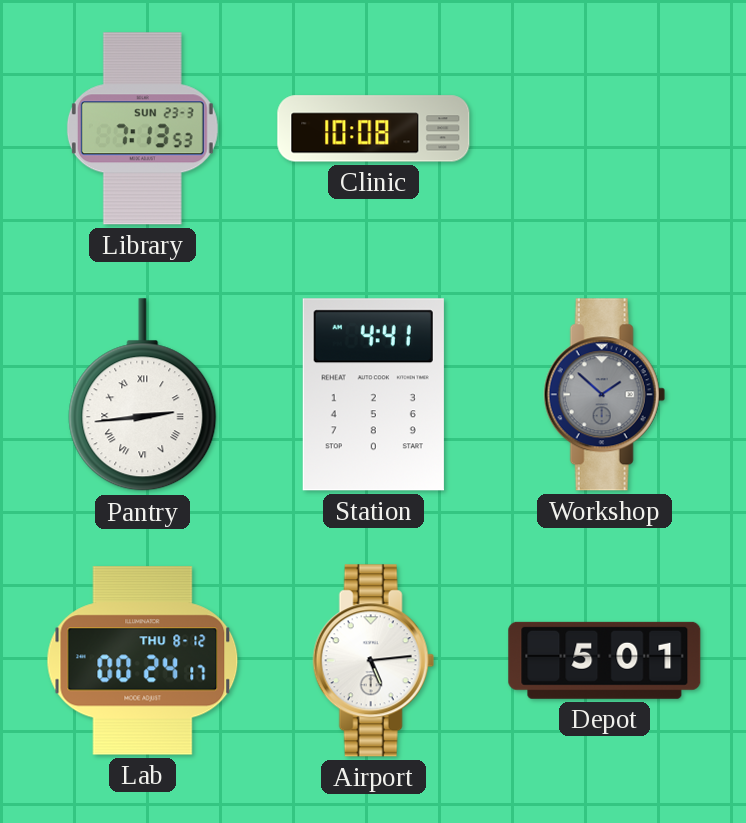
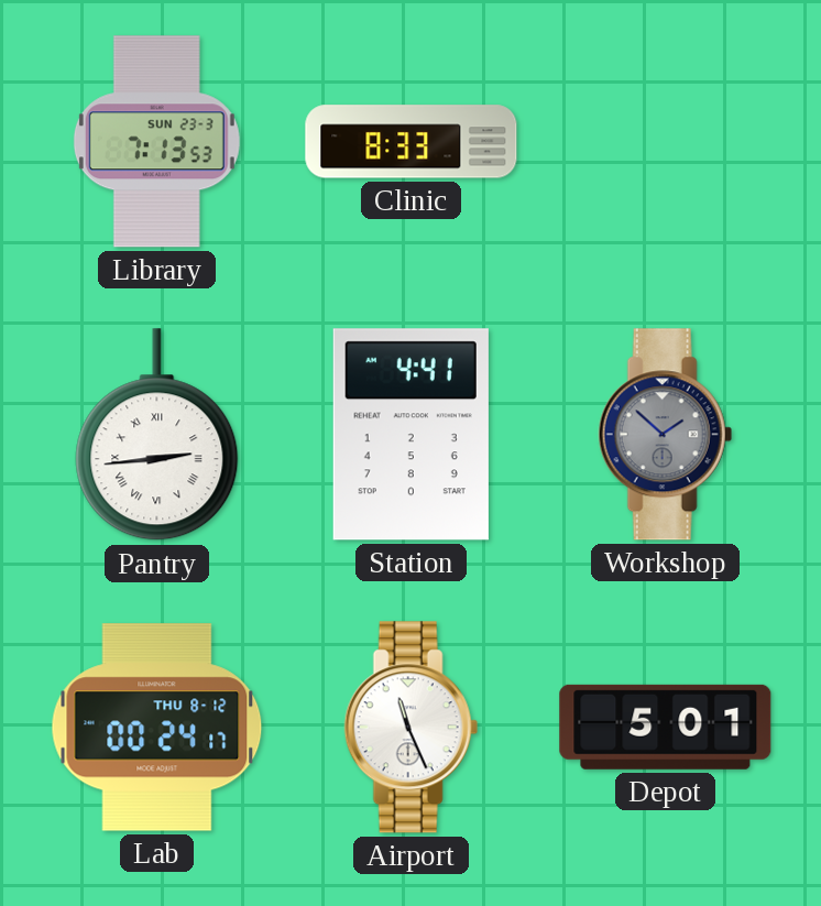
Clinic: 10:08 -> 8:33 (412, 142)
Airport: 5:14 -> 11:26 (410, 728)
